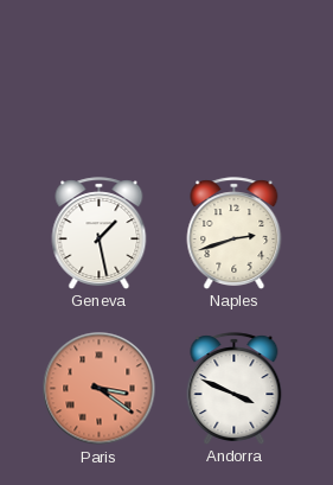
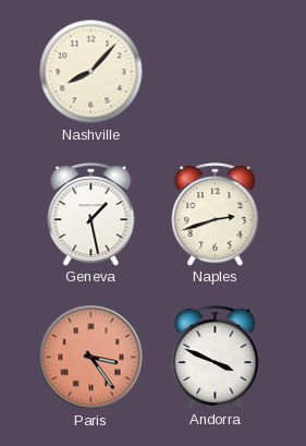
Nashville: none -> 8:07 (91, 72)
Paris: 3:21 -> 3:24 (91, 358)
